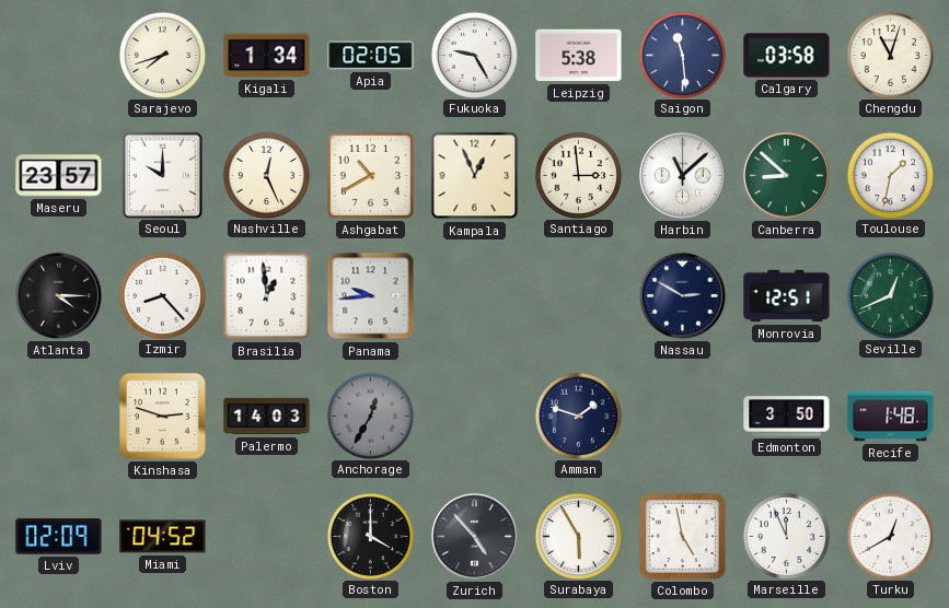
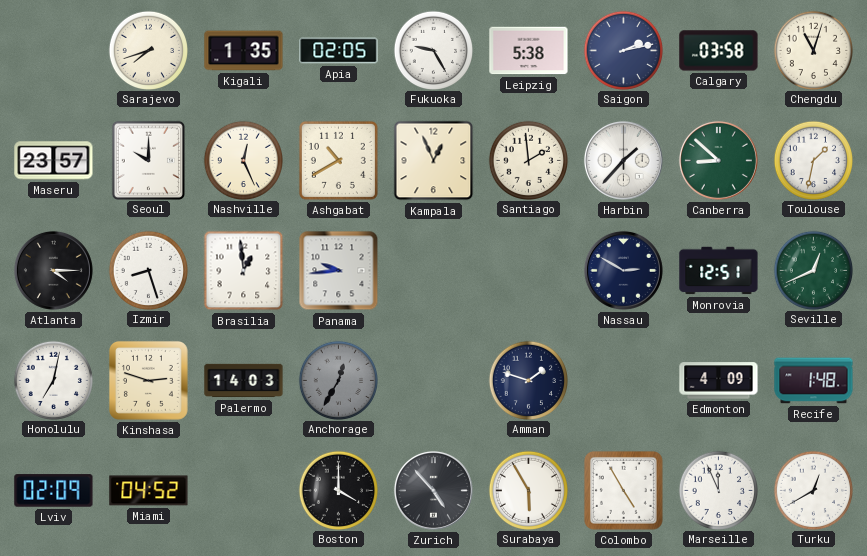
Kigali: 1:34 -> 1:35 (244, 51)
Saigon: 11:29 -> 2:13 (623, 50)
Santiago: 2:59 -> 1:59 (528, 160)
Harbin: 11:08 -> 1:37 (623, 160)
Izmir: 8:23 -> 8:27 (148, 270)
Honolulu: none -> 7:02 (53, 380)
Edmonton: 3:50 -> 4:09 (719, 381)
Colombo: 4:58 -> 4:55 (623, 490)
